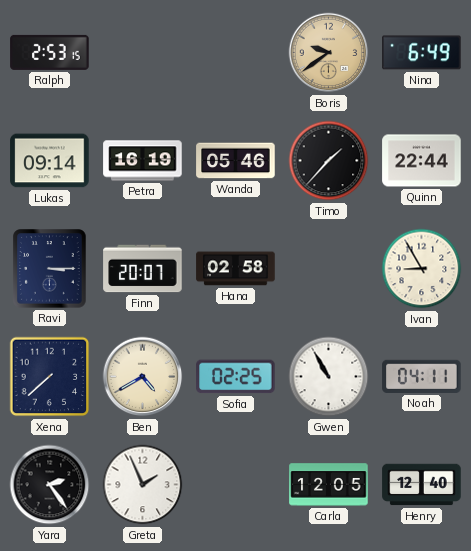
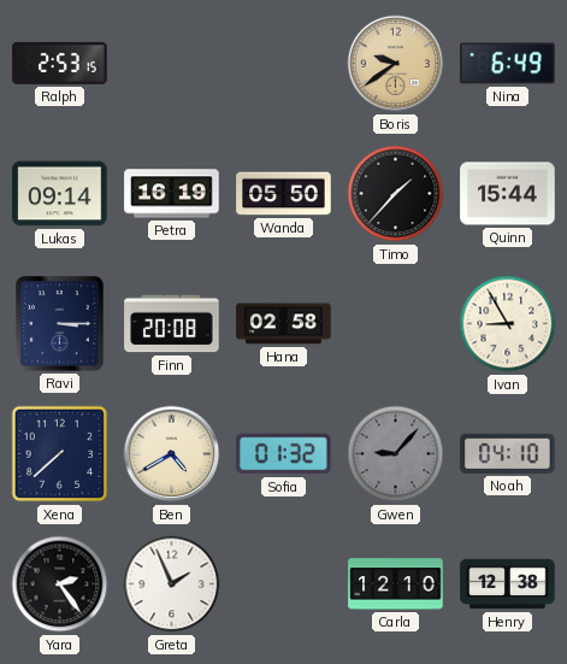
Wanda: 05:46 -> 05:50 (284, 194)
Quinn: 22:44 -> 15:44 (508, 194)
Finn: 20:07 -> 20:08 (172, 324)
Sofia: 02:25 -> 01:32 (284, 454)
Gwen: 10:55 -> 9:07 (396, 454)
Gwen dial: white -> grey (396, 454)
Noah: 04:11 -> 04:10 (508, 453)
Carla: 12:05 -> 12:10 (396, 584)
Henry: 12:40 -> 12:38 (508, 584)
